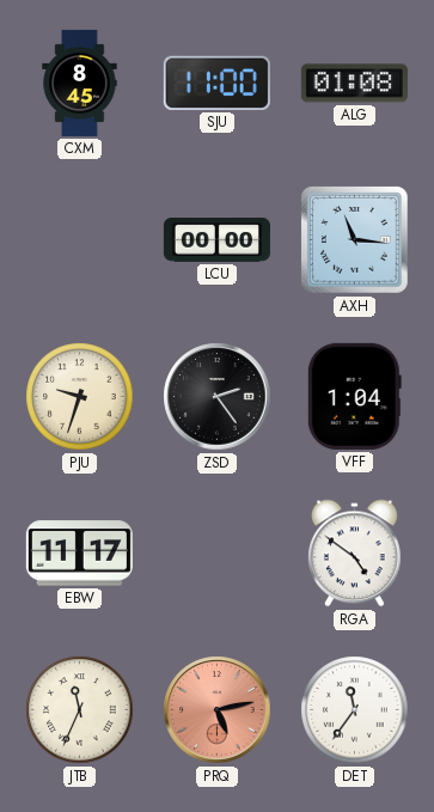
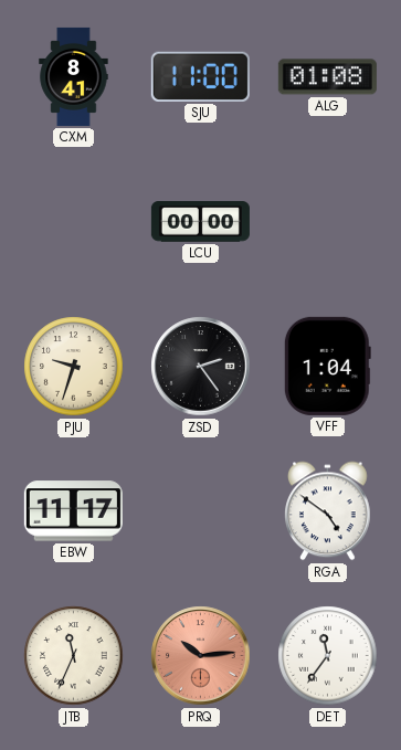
CXM: 8:45 -> 8:41 (74, 76)
AXH: 11:16 -> none (355, 240)
PRQ: 5:13 -> 10:14 (201, 656)
